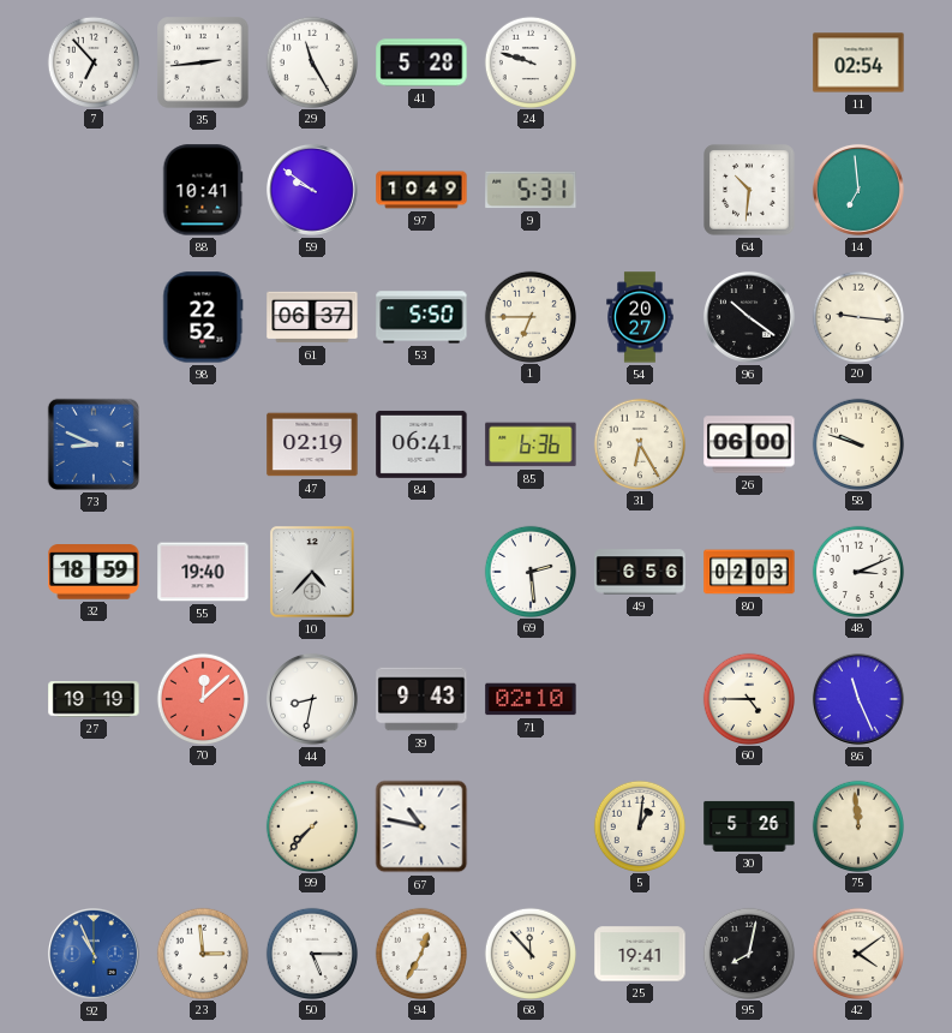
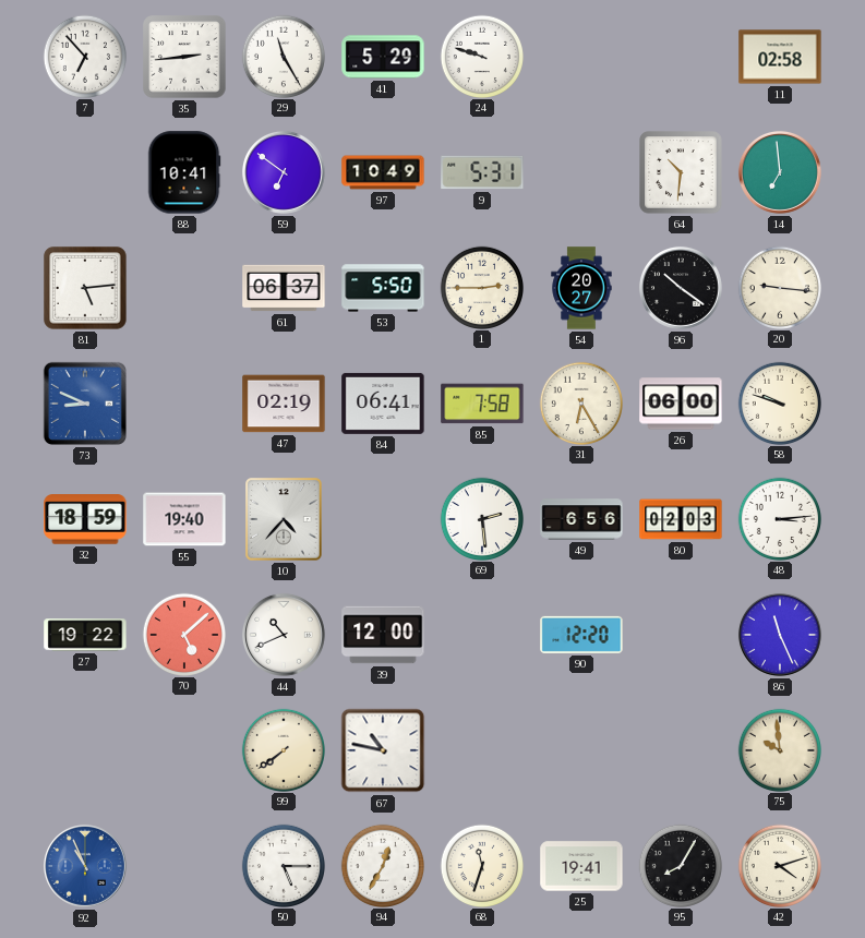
41: 5:28 -> 5:29 (383, 57)
11: 02:54 -> 02:58 (780, 57)
59: 9:51 -> 6:51 (284, 172)
81: none -> 5:14 (85, 288)
98: 22:52 -> none (203, 317)
1: 6:45 -> 2:45 (481, 287)
85: 6:36 -> 7:58 (482, 404)
48: 3:11 -> 3:14 (779, 518)
27: 19:19 -> 19:22 (85, 635)
70: 12:08 -> 5:08 (183, 634)
44: 8:32 -> 10:41 (284, 635)
39: 9:43 -> 12:00 (383, 635)
71: 02:10 -> none (531, 699)
90: none -> 12:20 (581, 635)
60: 4:45 -> none (748, 698)
99: 7:37 -> 7:39 (283, 749)
5: 1:01 -> none (639, 825)
30: 5:26 -> none (749, 826)
75: 11:59 -> 9:59 (779, 749)
23: 2:59 -> none (202, 953)
68: 11:53 -> 11:33 (481, 865)
95: 8:02 -> 8:05 (680, 865)
42: 4:09 -> 4:12 (779, 865)
